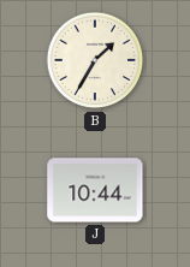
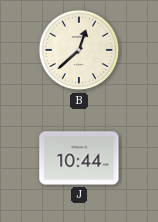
B: 1:35 -> 12:38 (79, 50)
